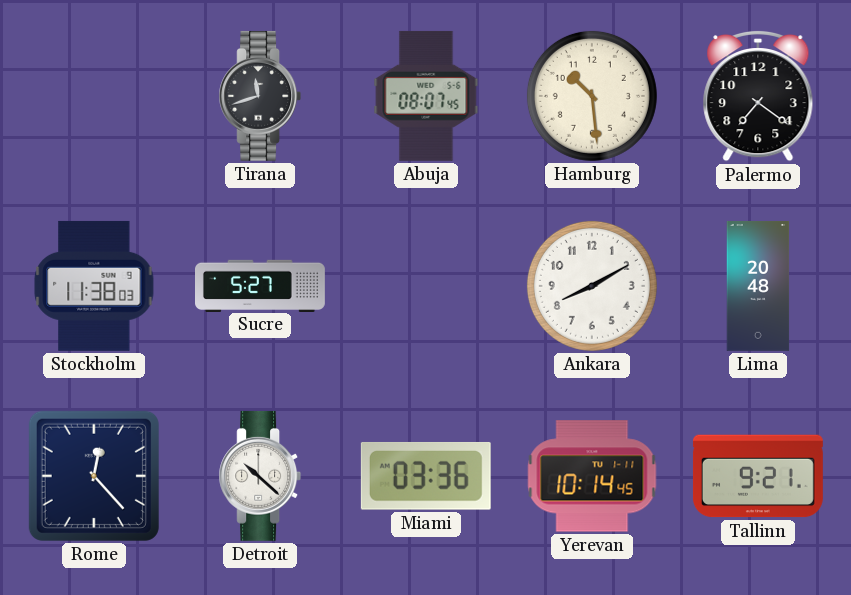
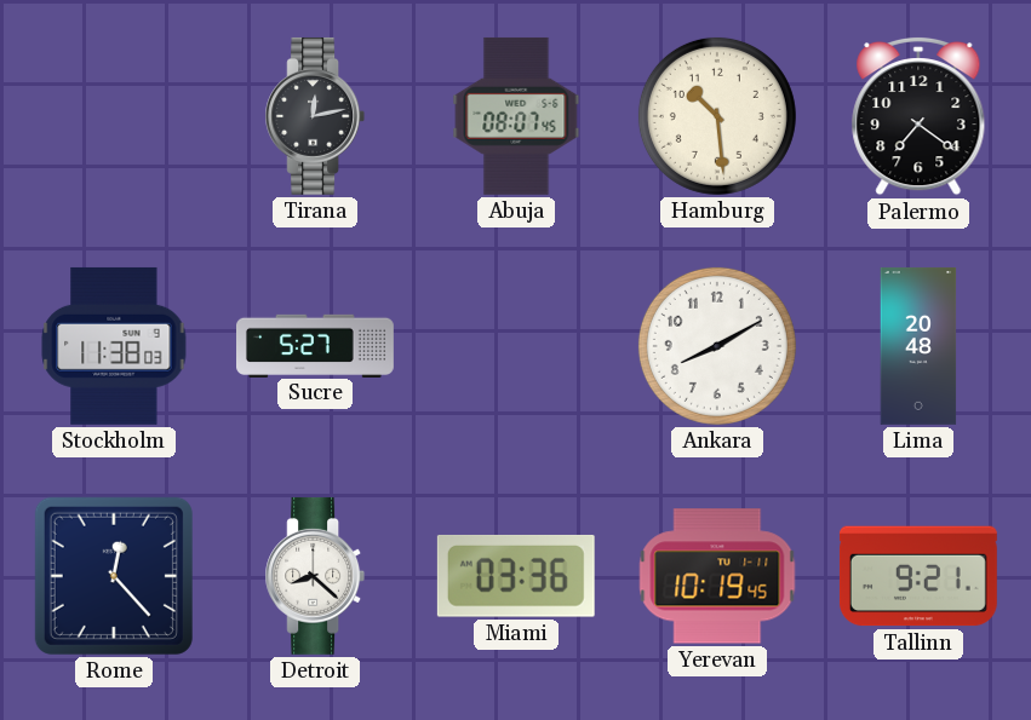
Tirana: 11:42 -> 12:13 (315, 116)
Detroit: 10:22 -> 8:22 (315, 576)
Yerevan: 10:14 -> 10:19 (717, 576)
